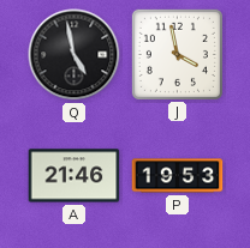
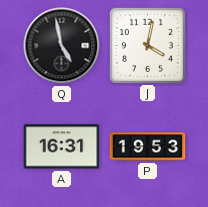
J: 3:58 -> 4:02 (147, 45)
A: 21:46 -> 16:31 (62, 147)
